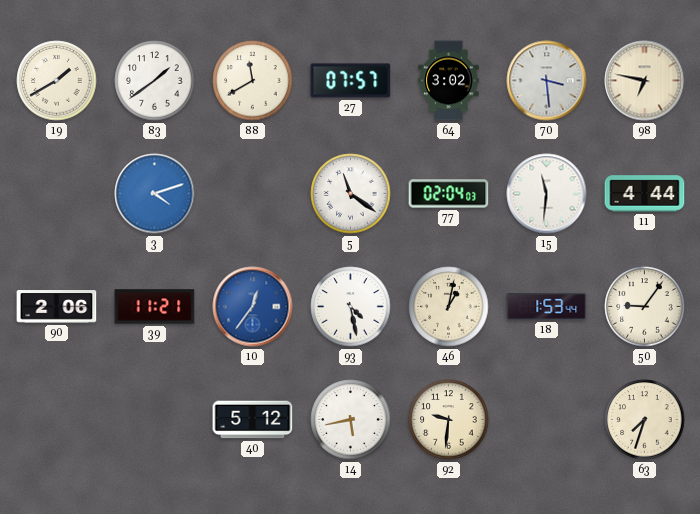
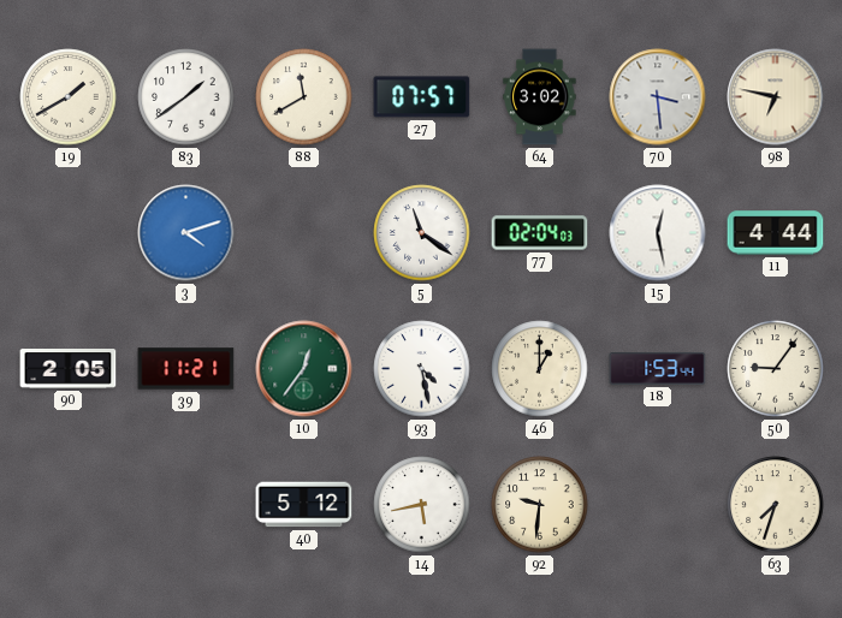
15: 11:31 -> 12:28 (658, 233)
90: 2:06 -> 2:05 (69, 369)
10 dial: blue -> green (304, 369)
46: 1:02 -> 1:00 (540, 369)
